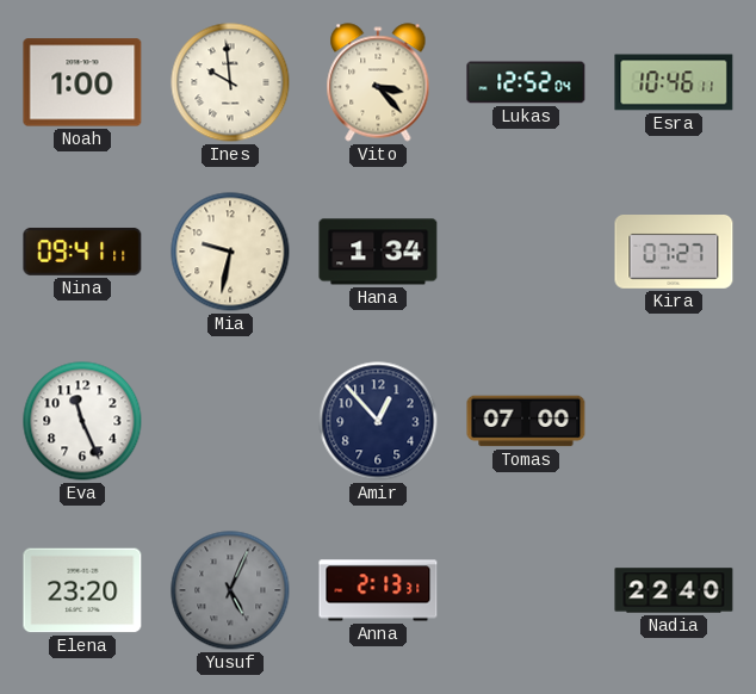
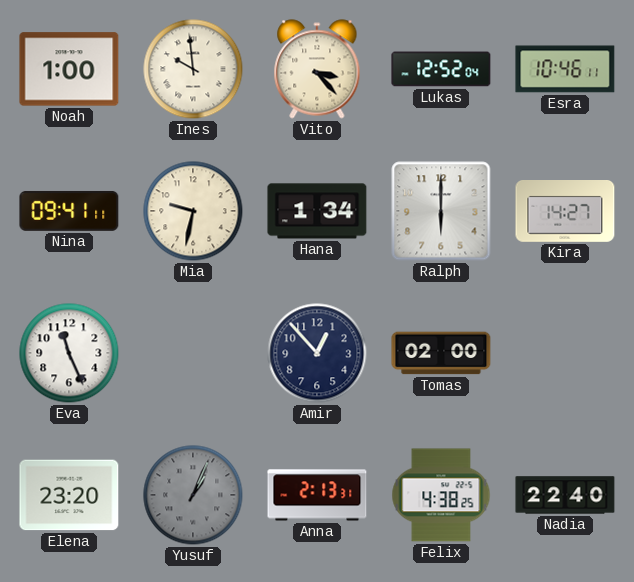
Ralph: none -> 6:00 (441, 211)
Kira: 07:27 -> 14:27 (565, 212)
Tomas: 07:00 -> 02:00 (441, 353)
Yusuf: 5:04 -> 1:04 (193, 495)
Felix: none -> 4:38 (441, 495)
